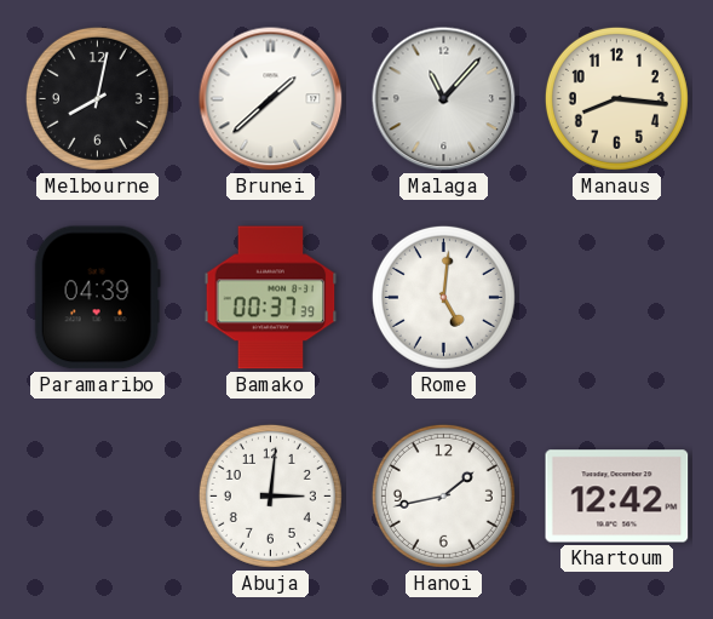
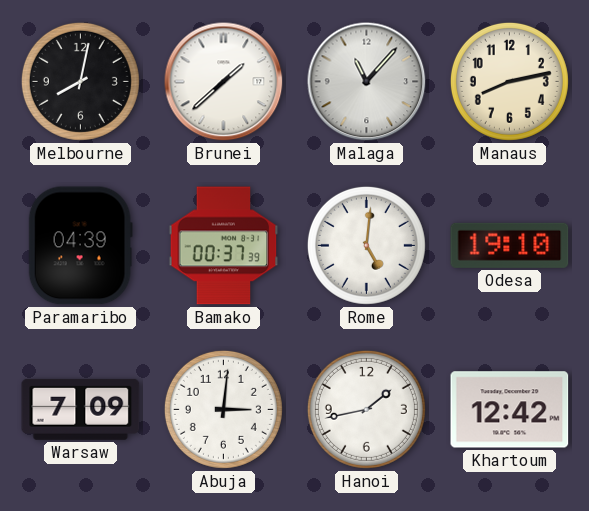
Manaus: 8:16 -> 8:13 (509, 81)
Odesa: none -> 19:10 (510, 245)
Warsaw: none -> 7:09 (81, 409)
